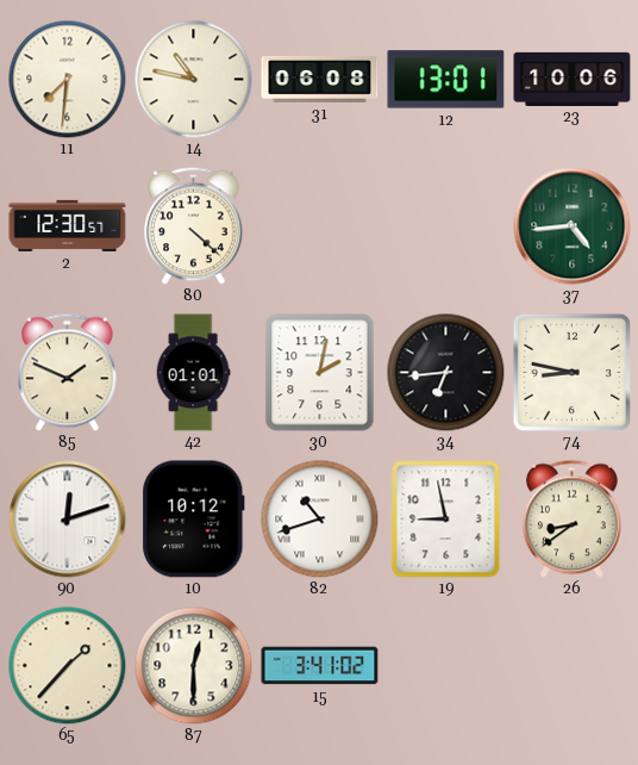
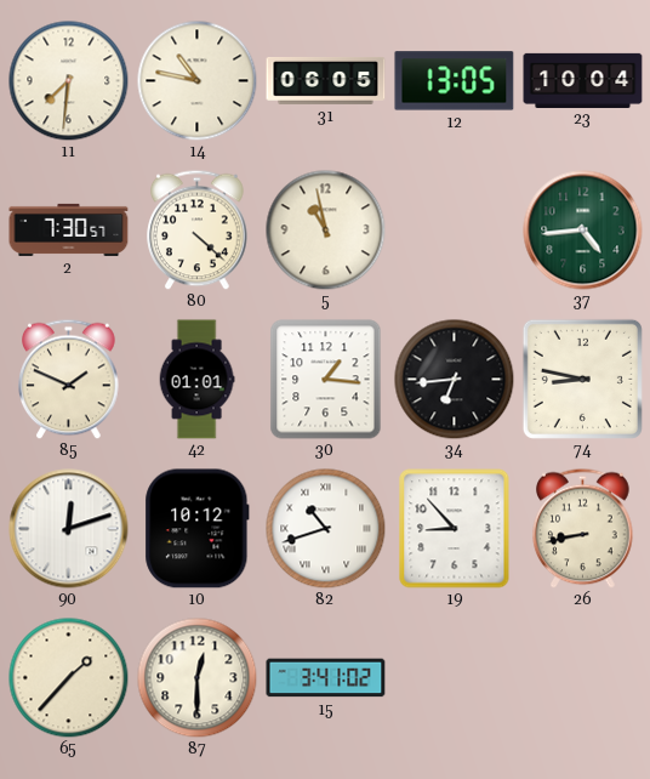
31: 06:08 -> 06:05 (326, 80)
12: 13:01 -> 13:05 (455, 81)
23: 10:06 -> 10:04 (583, 80)
2: 12:30 -> 7:30 (69, 229)
5: none -> 10:58 (326, 231)
30: 2:02 -> 1:16 (326, 380)
19: 8:58 -> 8:53 (455, 529)
26: 8:39 -> 8:43 (583, 528)
